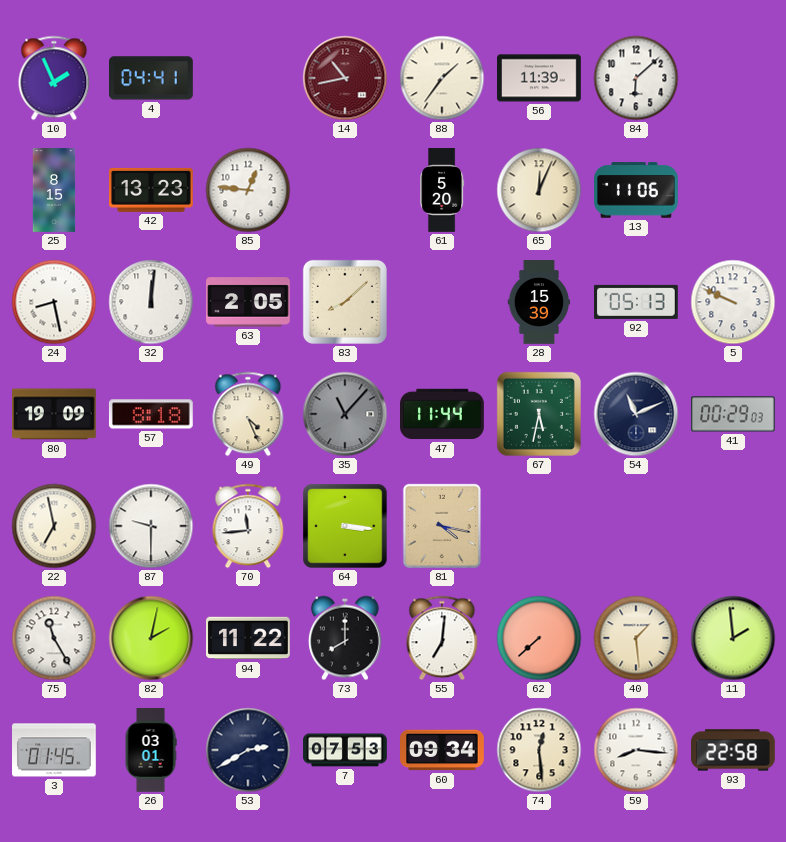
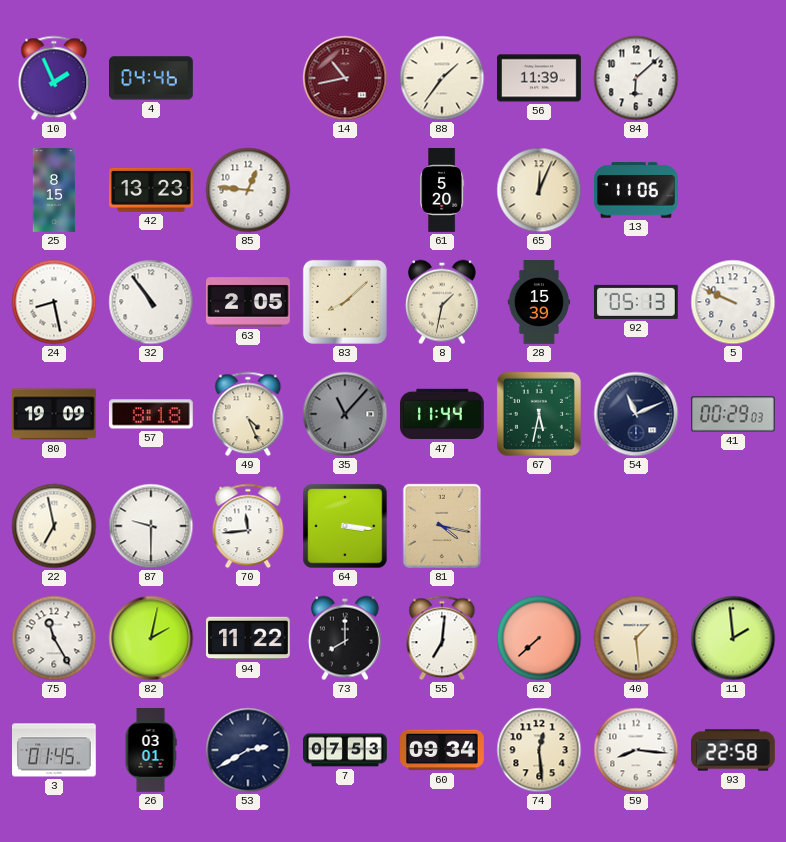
4: 04:41 -> 04:46 (152, 78)
32: 12:01 -> 10:54 (151, 302)
8: none -> 1:32 (442, 302)
